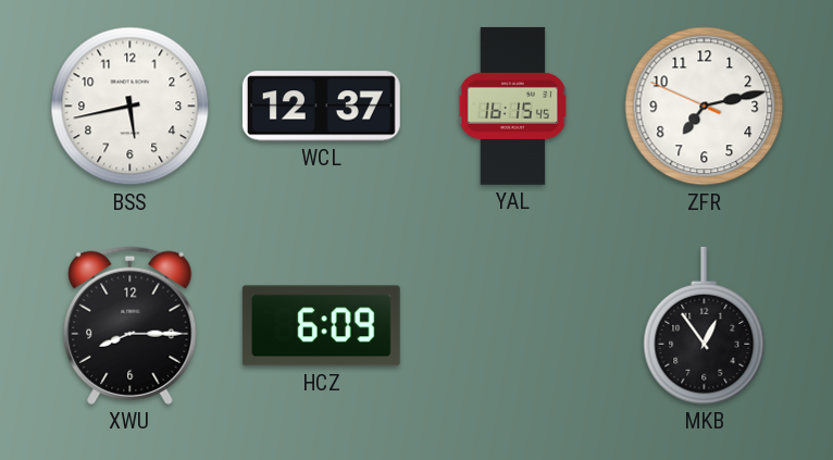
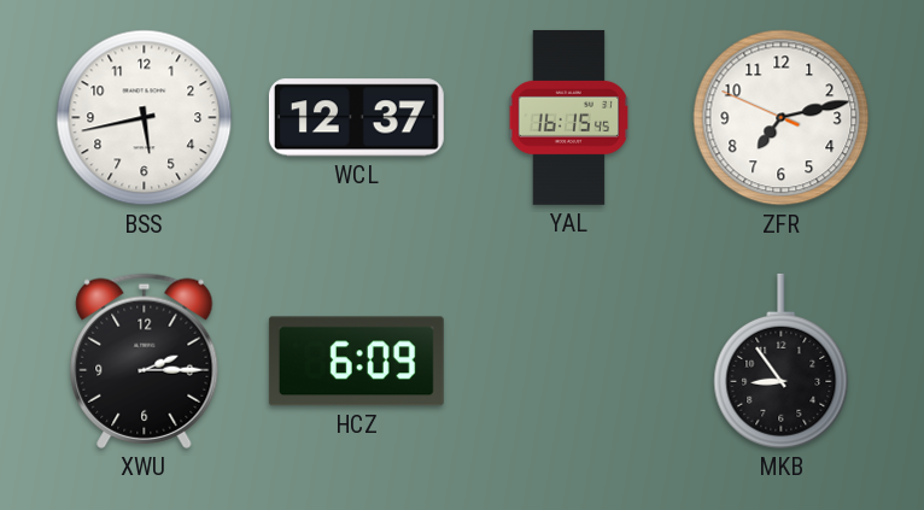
XWU: 8:15 -> 2:15 (145, 360)
MKB: 12:54 -> 8:54 (782, 360)
